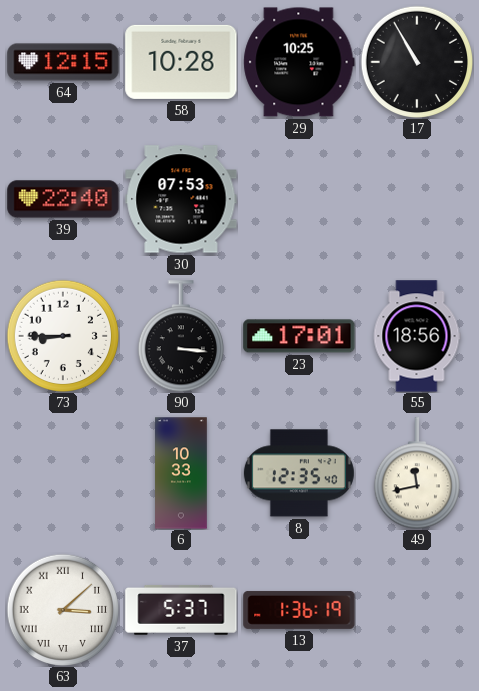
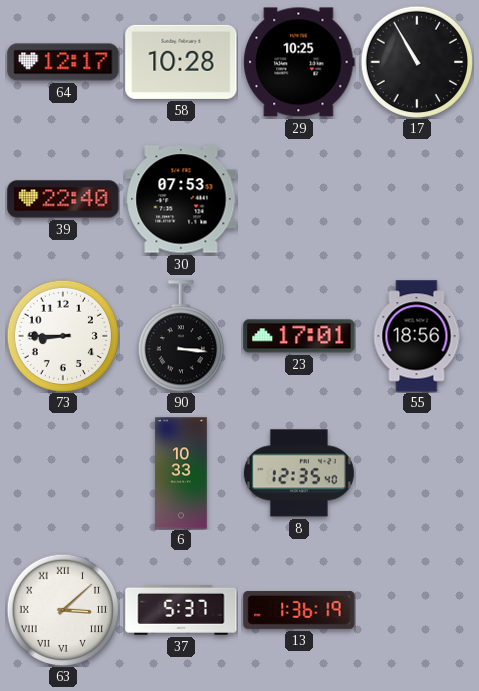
64: 12:15 -> 12:17 (63, 62)
49: 11:43 -> none (416, 473)
